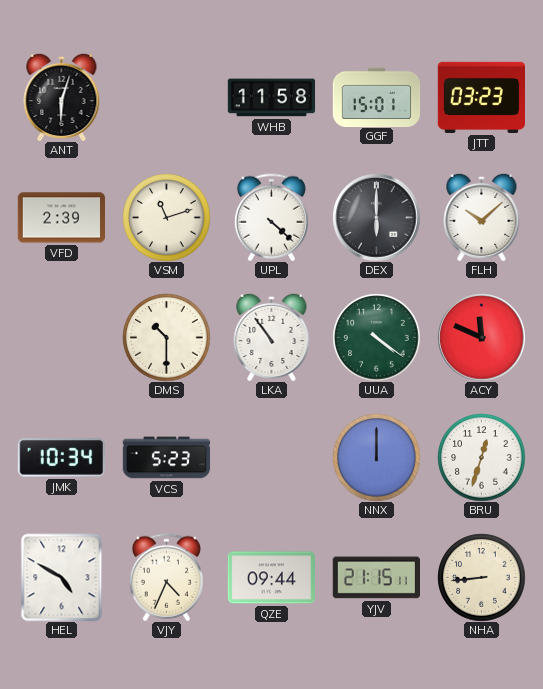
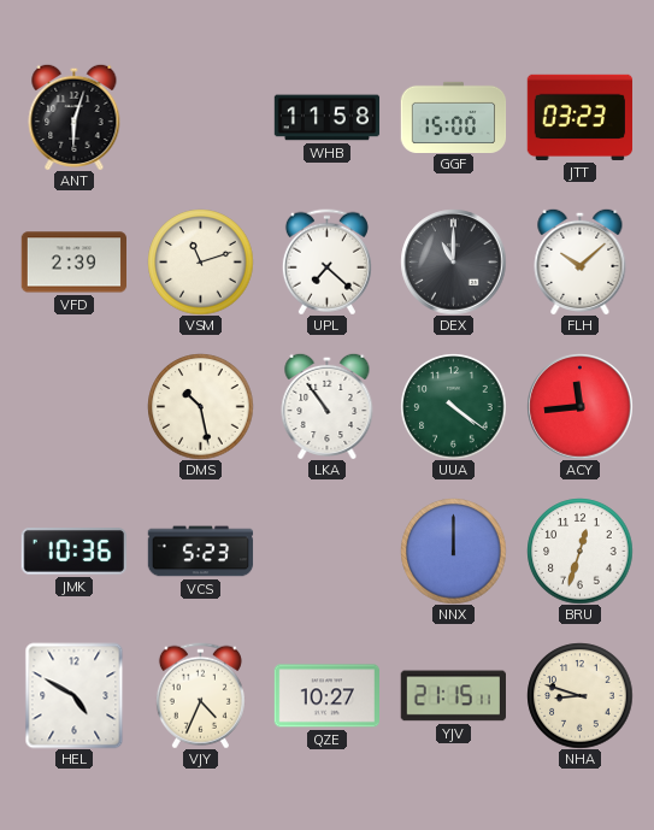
GGF: 15:01 -> 15:00 (453, 117)
UPL: 4:22 -> 7:22 (326, 261)
DEX: 6:00 -> 11:00 (453, 261)
DMS: 10:30 -> 10:28 (200, 406)
ACY: 11:49 -> 11:44 (579, 406)
JMK: 10:34 -> 10:36 (73, 552)
QZE: 09:44 -> 10:27 (326, 696)
NHA: 8:44 -> 8:48 (579, 695)
